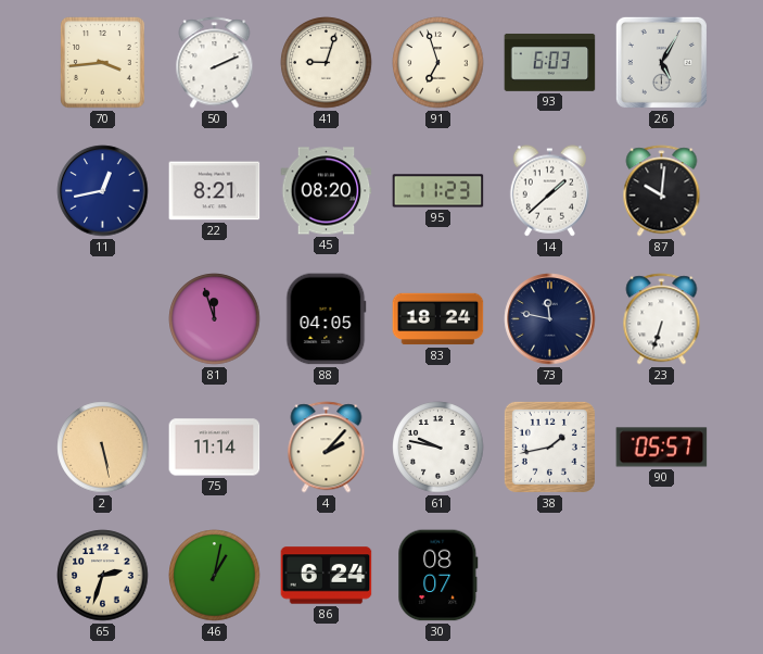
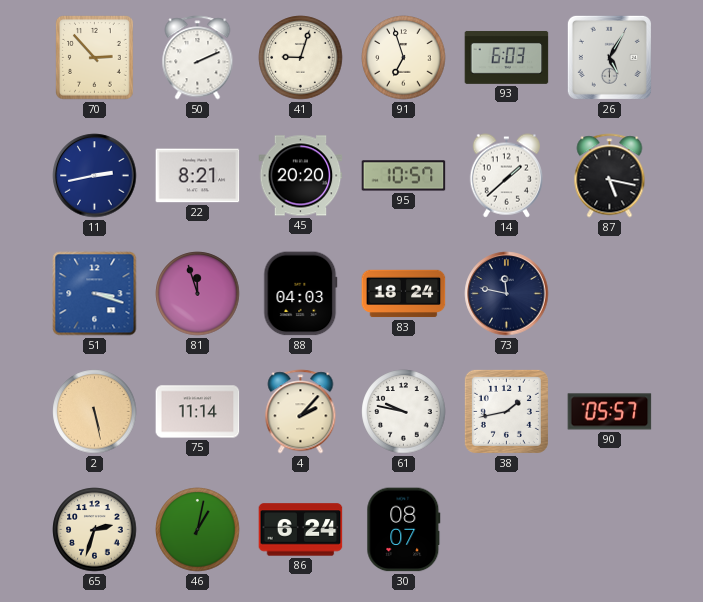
70: 3:44 -> 2:53 (95, 58)
11: 12:43 -> 2:43 (95, 176)
45: 08:20 -> 20:20 (301, 176)
95: 11:23 -> 10:57 (404, 176)
87: 10:01 -> 5:17 (610, 176)
51: none -> 3:18 (95, 294)
88: 04:05 -> 04:03 (301, 294)
23: 6:33 -> none (662, 319)
